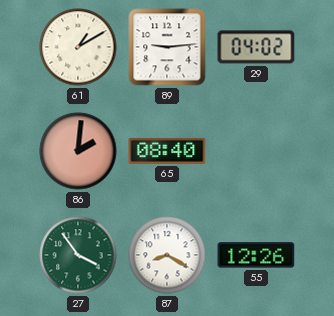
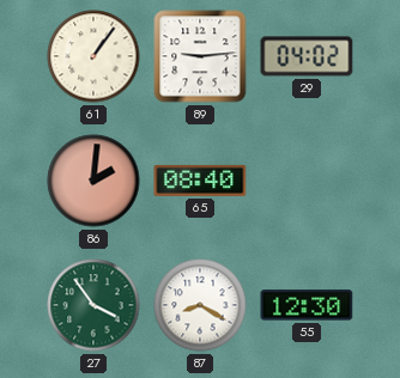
61: 1:10 -> 1:06 (93, 56)
55: 12:26 -> 12:30 (307, 305)
